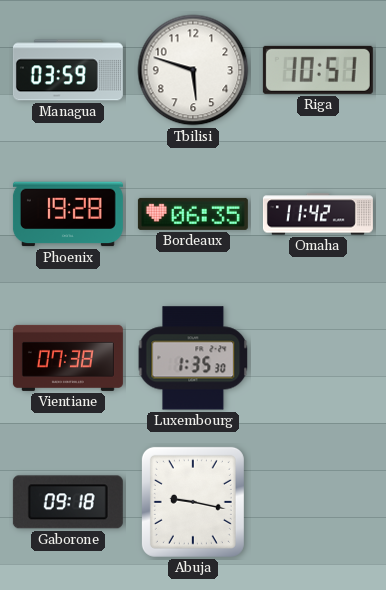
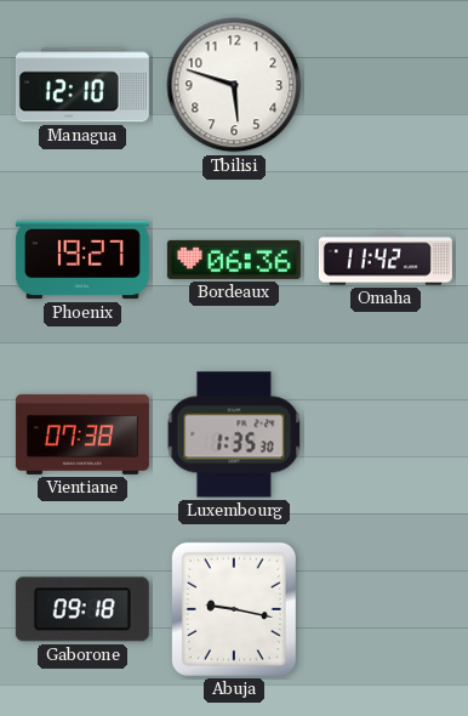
Managua: 03:59 -> 12:10 (82, 85)
Riga: 10:51 -> none (318, 70)
Phoenix: 19:28 -> 19:27 (82, 260)
Bordeaux: 06:35 -> 06:36 (234, 260)
